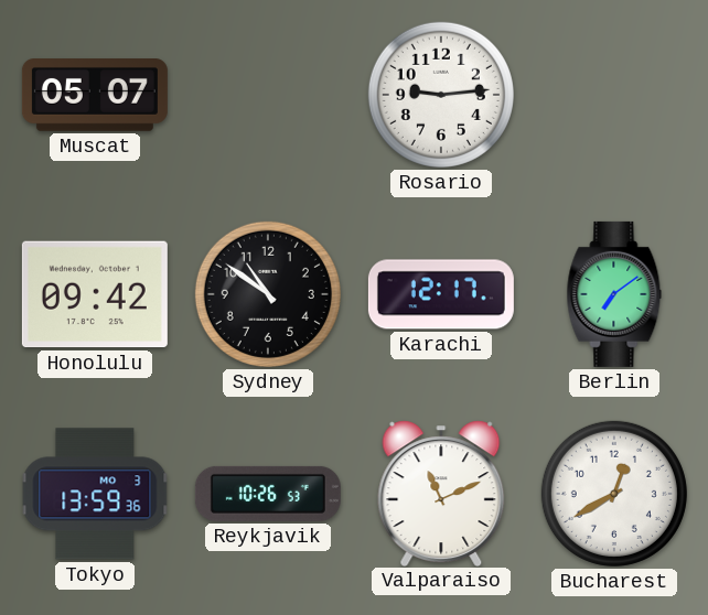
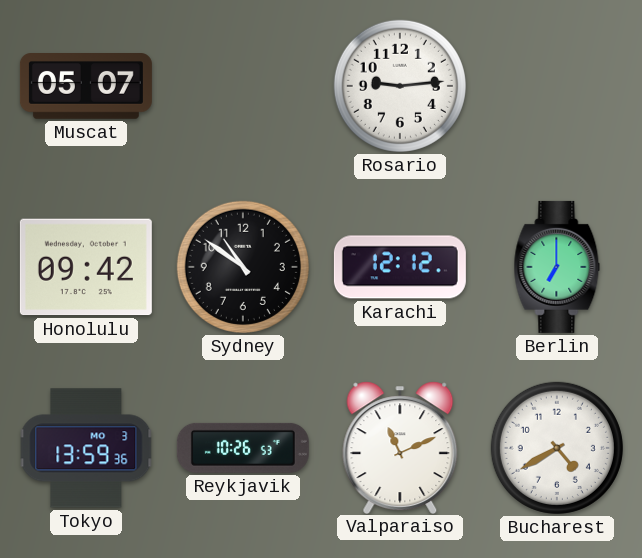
Karachi: 12:17 -> 12:12 (400, 267)
Berlin: 7:09 -> 7:00 (557, 267)
Bucharest: 12:40 -> 4:40 (557, 448)
